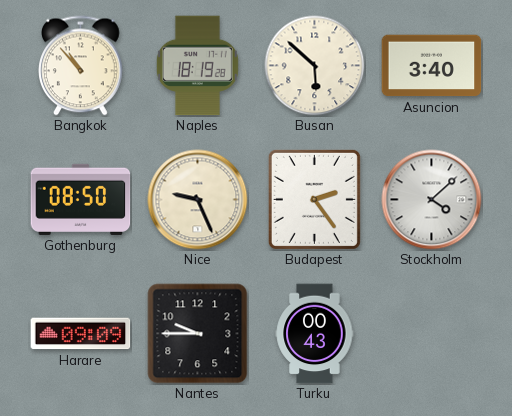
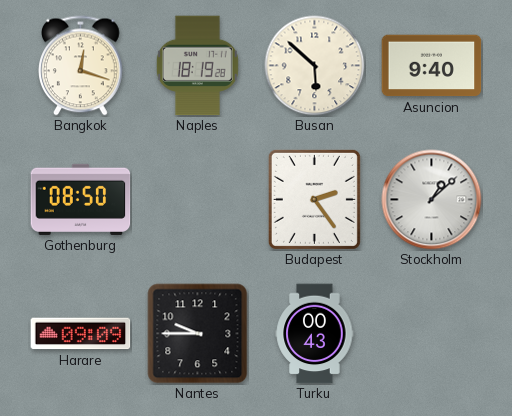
Bangkok: 10:53 -> 12:18 (81, 66)
Asuncion: 3:40 -> 9:40 (432, 66)
Nice: 9:26 -> none (198, 200)
Stockholm: 4:08 -> 1:08 (432, 200)
